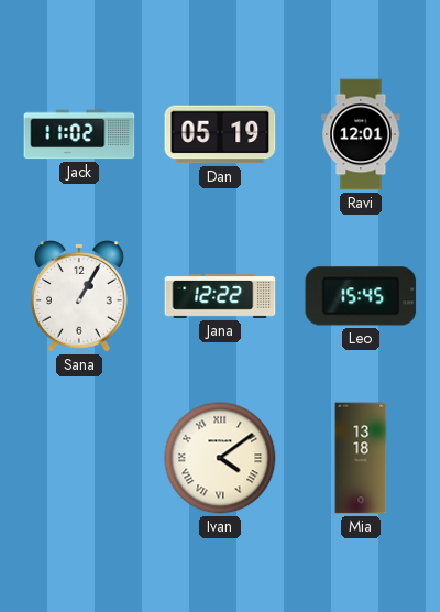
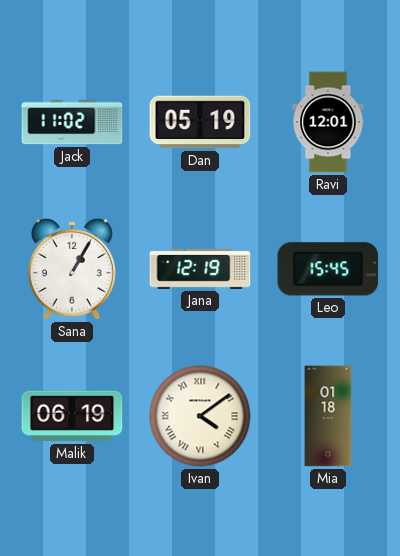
Jana: 12:22 -> 12:19 (200, 269)
Malik: none -> 06:19 (72, 416)
Mia: 13:18 -> 01:18 (328, 416)
